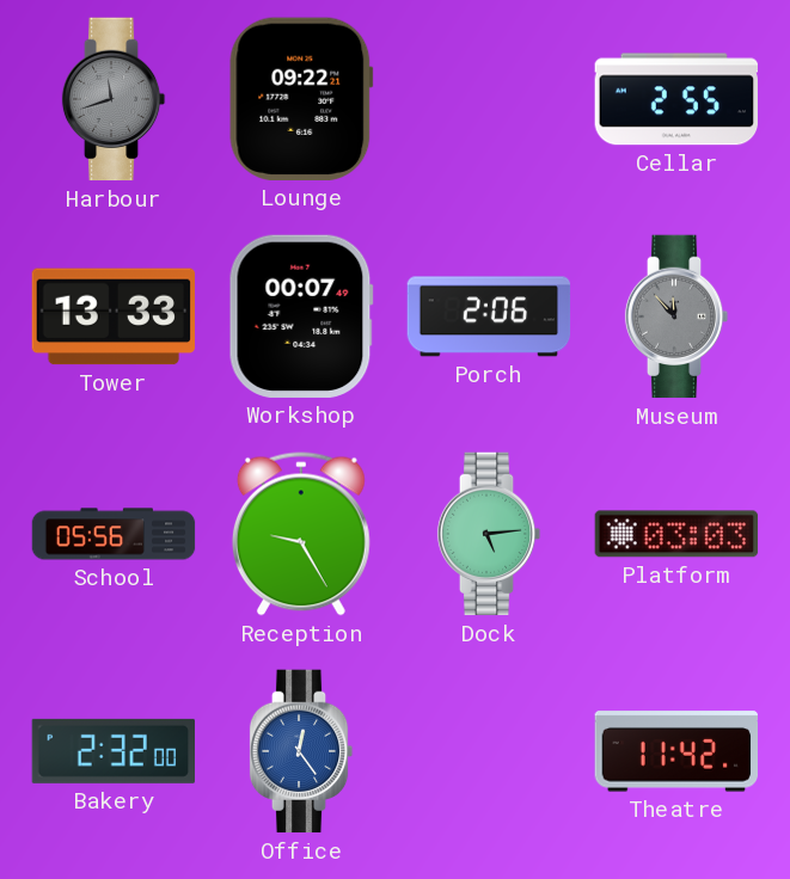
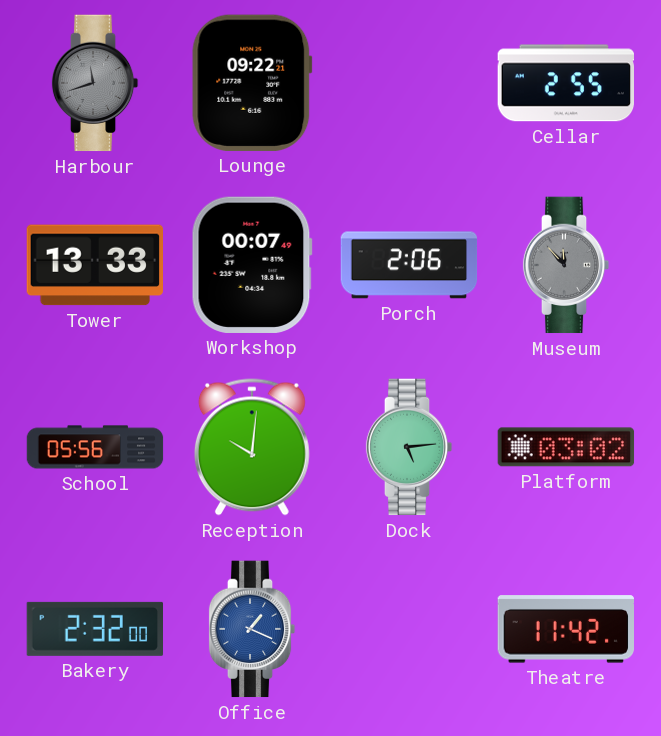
Reception: 9:25 -> 10:01 (252, 447)
Platform: 03:03 -> 03:02 (566, 447)
Office: 12:24 -> 1:19 (252, 629)
